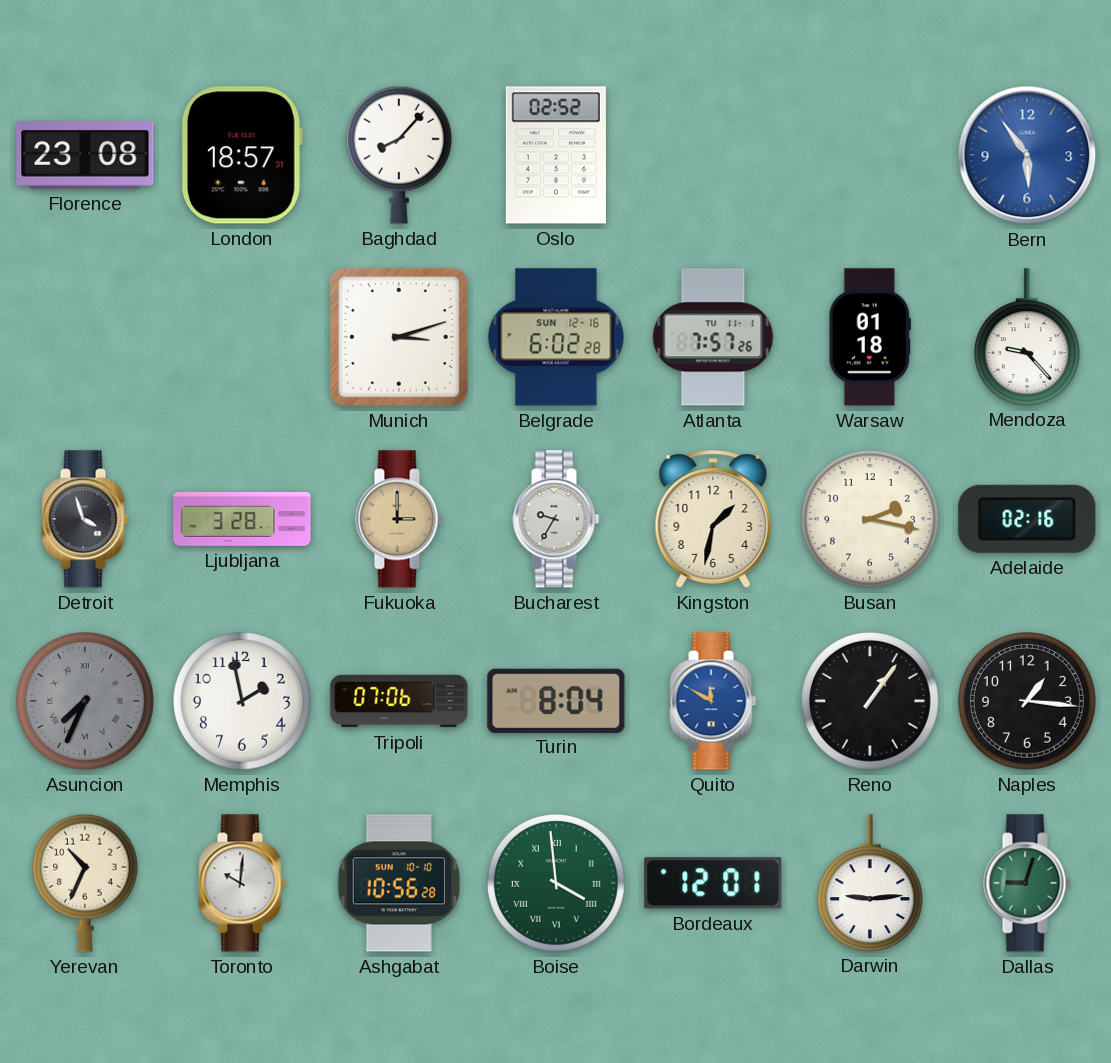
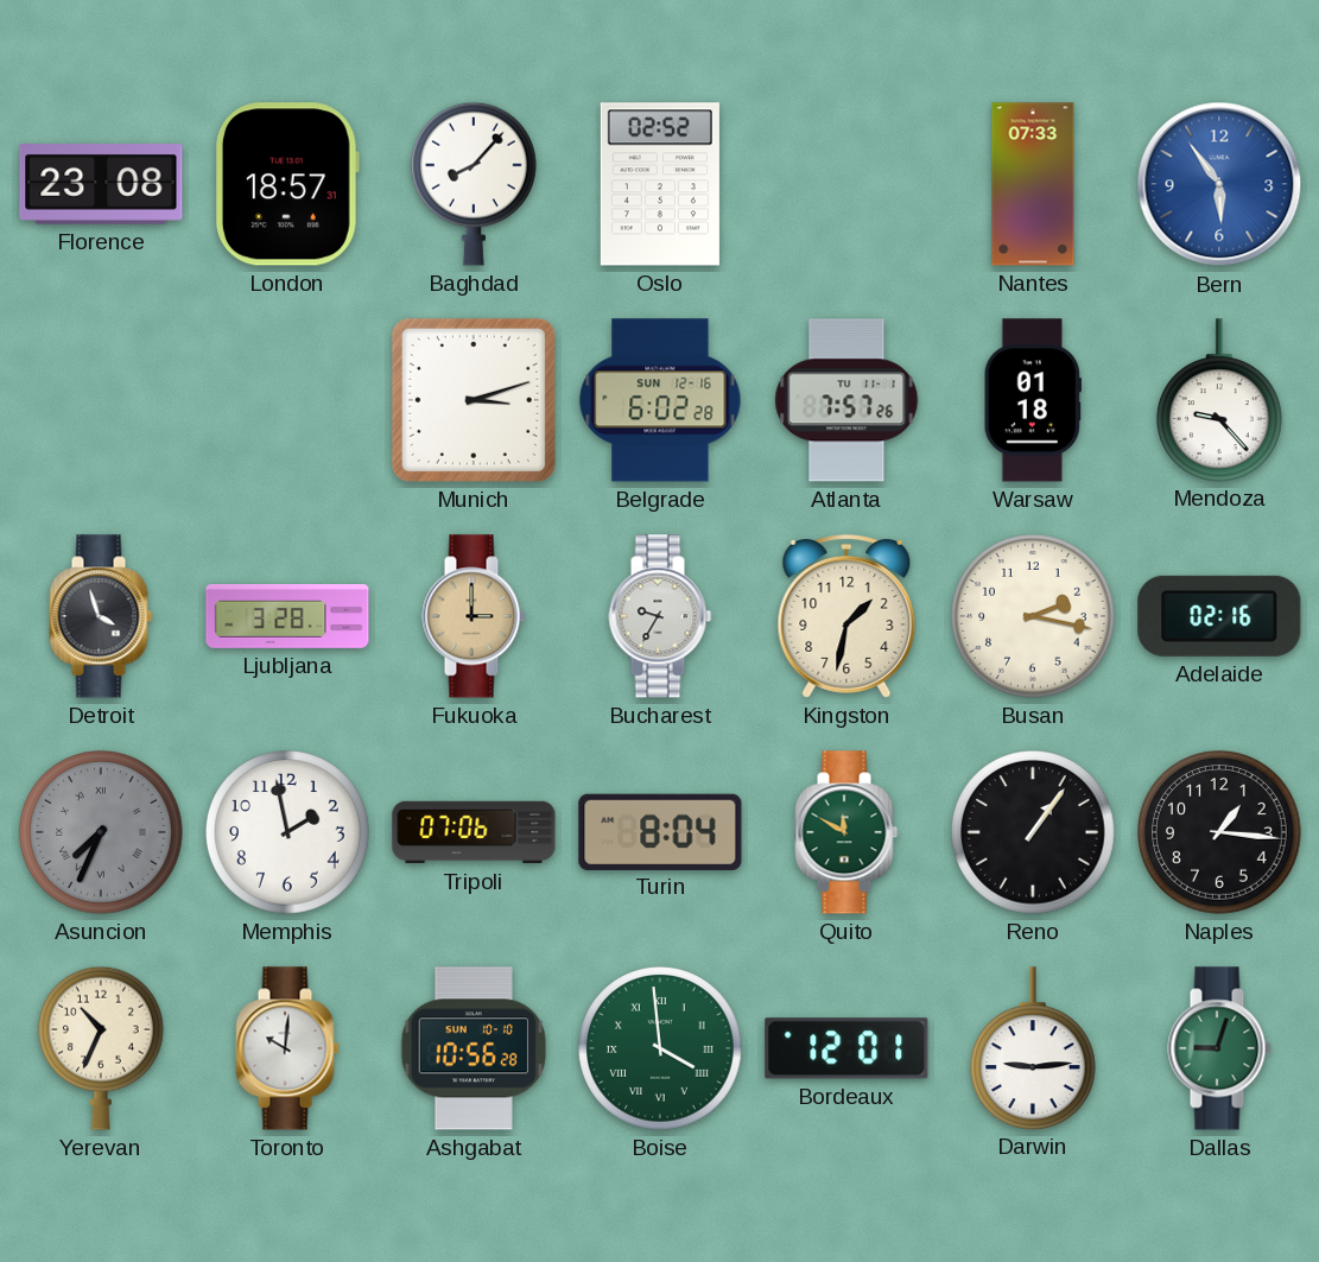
Nantes: none -> 07:33 (1033, 184)
Quito dial: blue -> green (846, 832)
